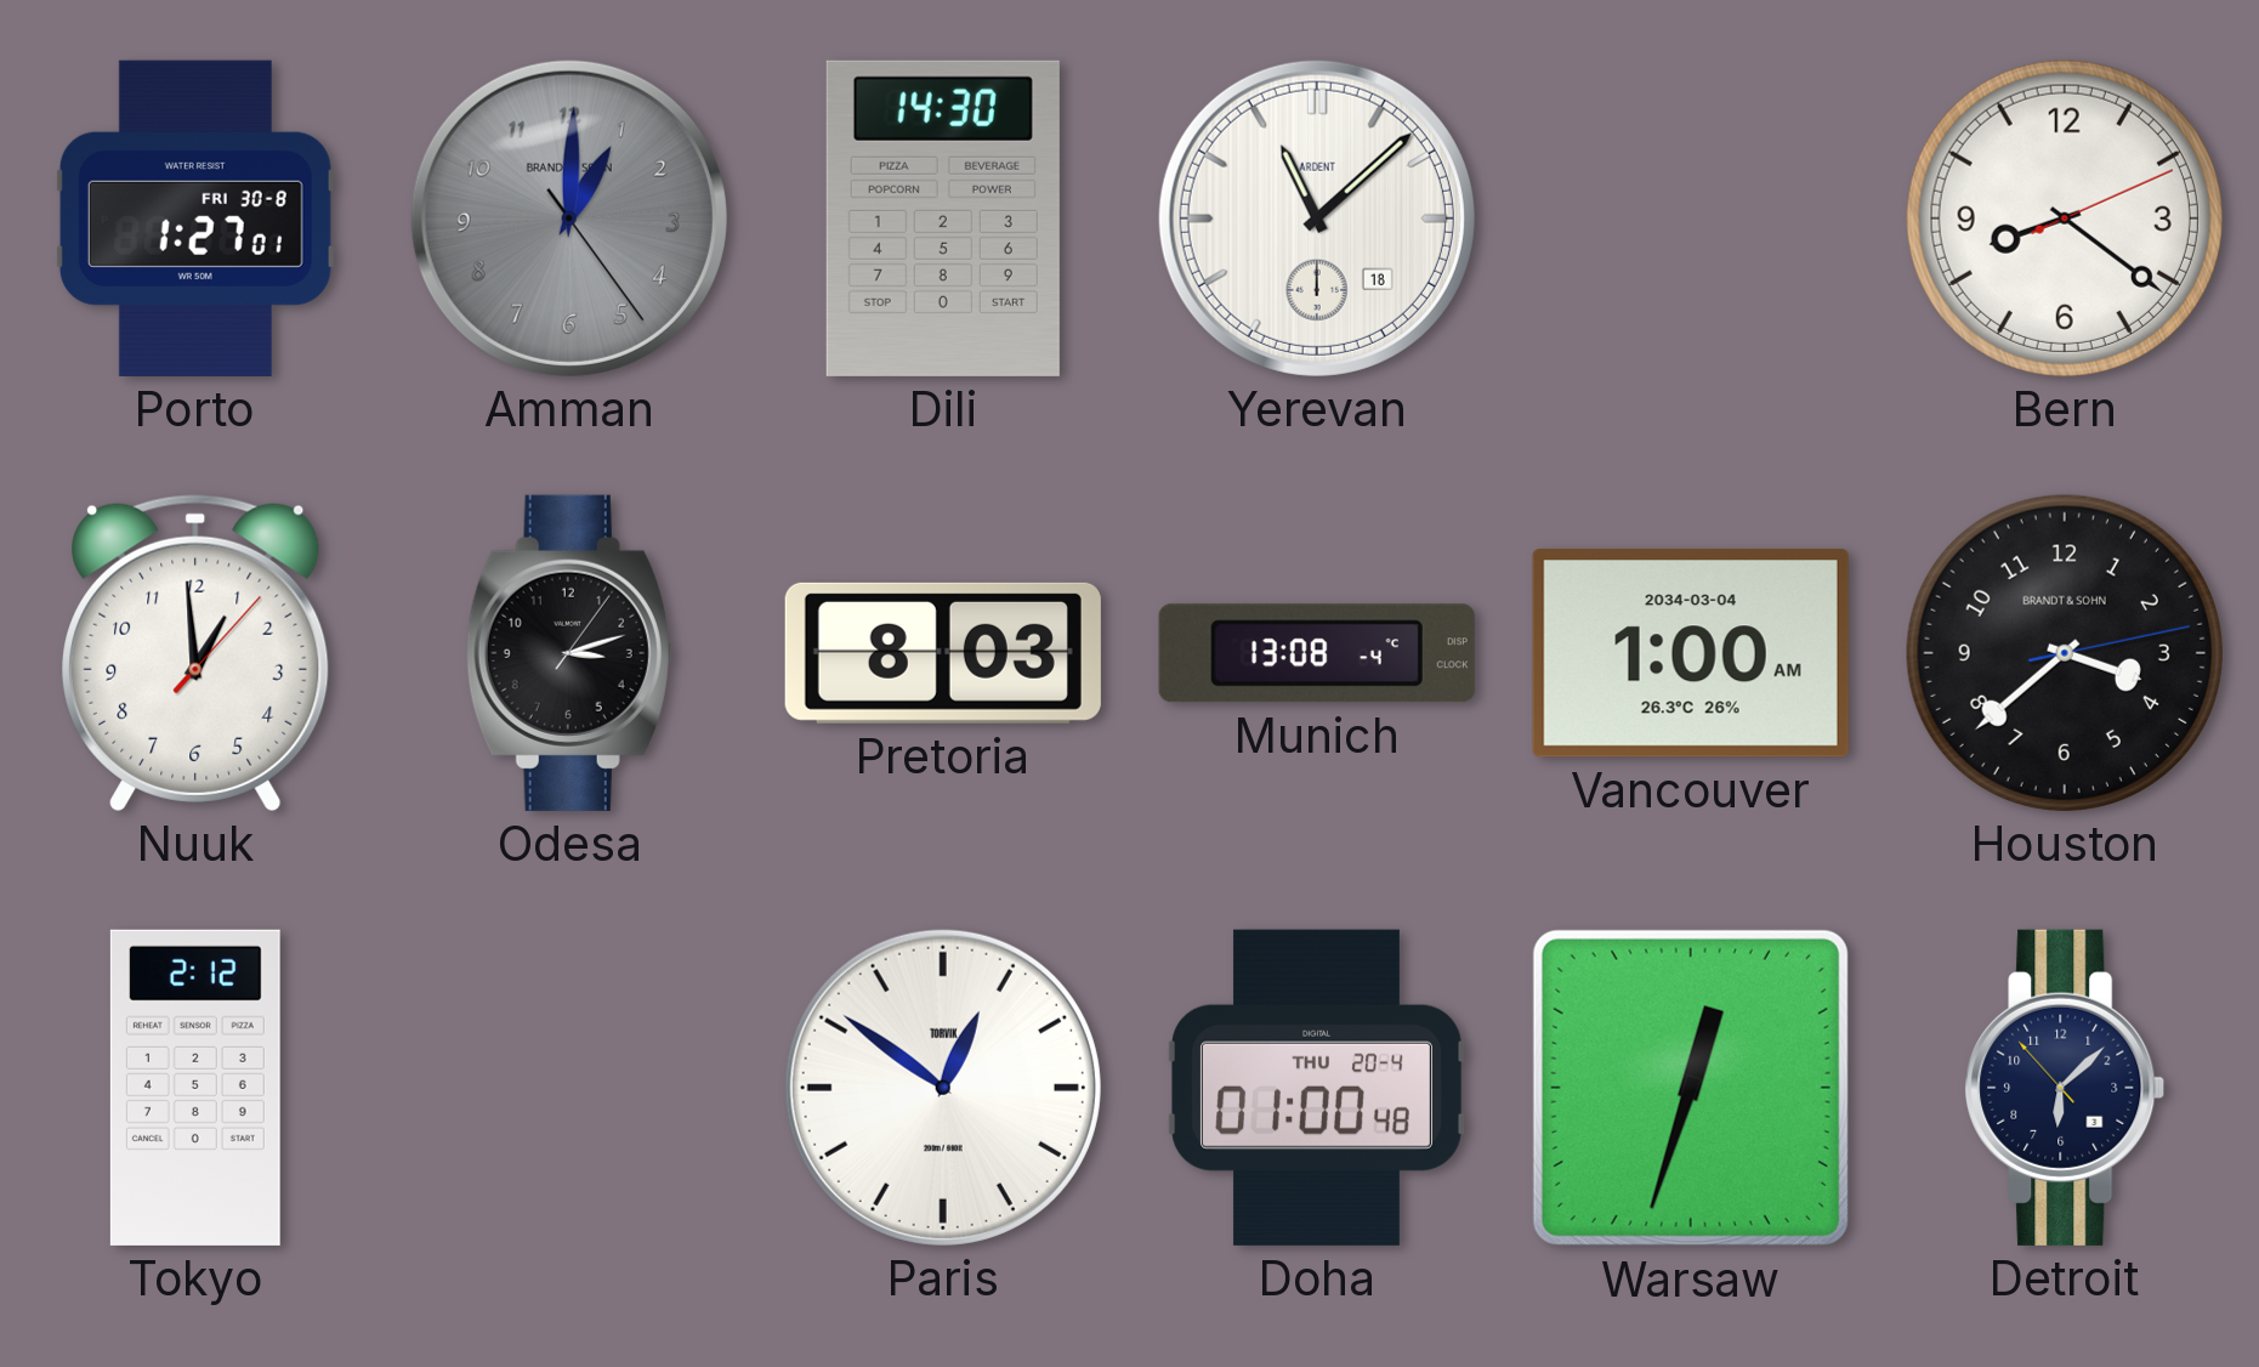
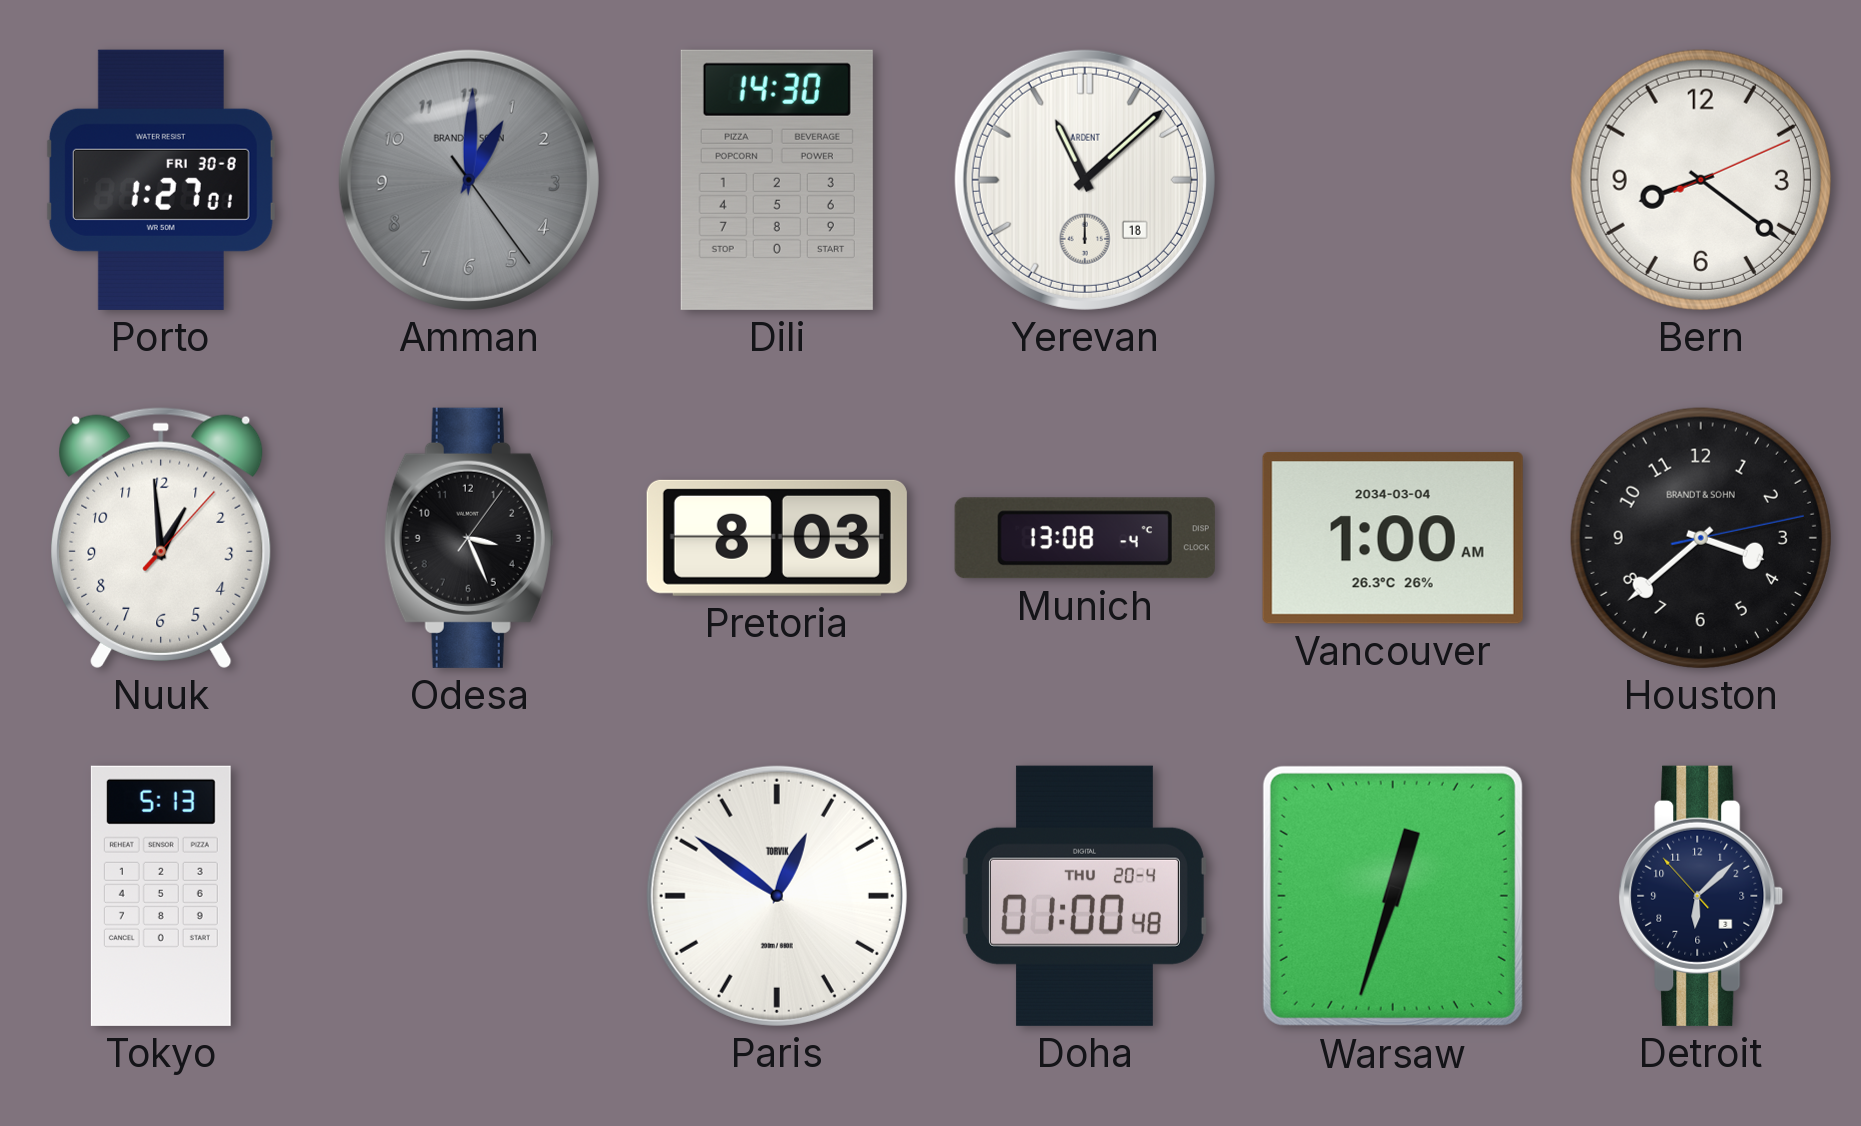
Odesa: 3:12 -> 3:26 (469, 538)
Tokyo: 2:12 -> 5:13 (161, 896)
